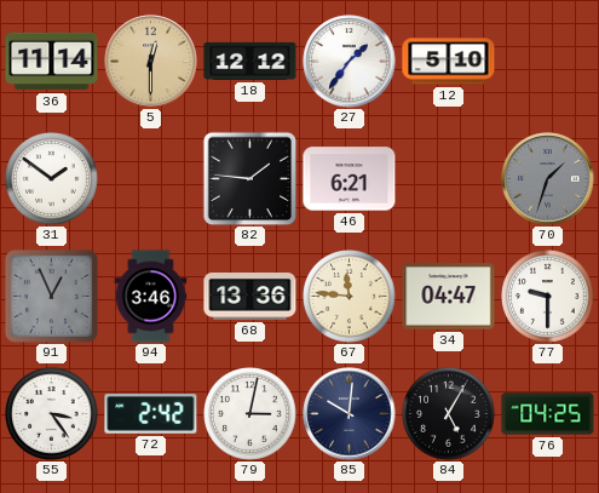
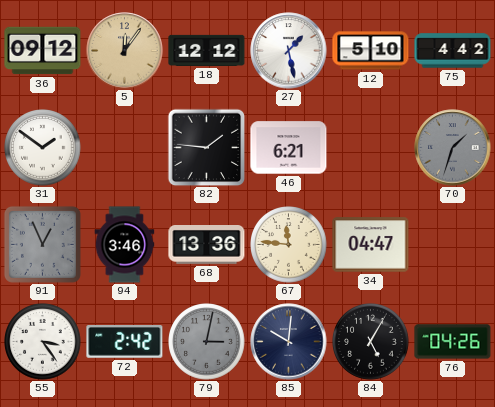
36: 11:14 -> 09:12 (43, 51)
5: 12:30 -> 12:06 (125, 51)
27: 1:36 -> 1:28 (289, 51)
75: none -> 4:42 (453, 51)
77: 9:30 -> none (548, 297)
79 dial: white -> grey (207, 342)
76: 04:25 -> 04:26 (453, 342)
